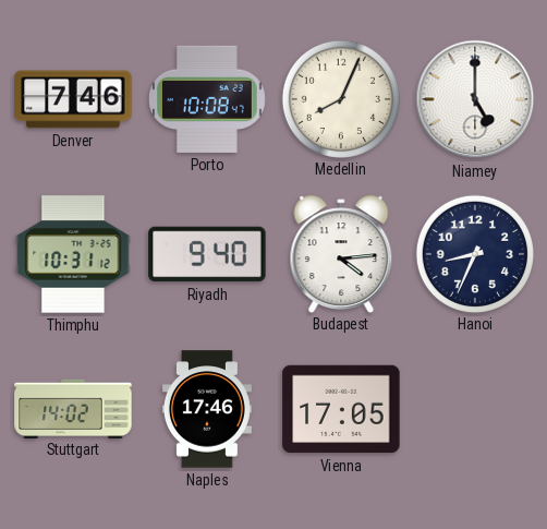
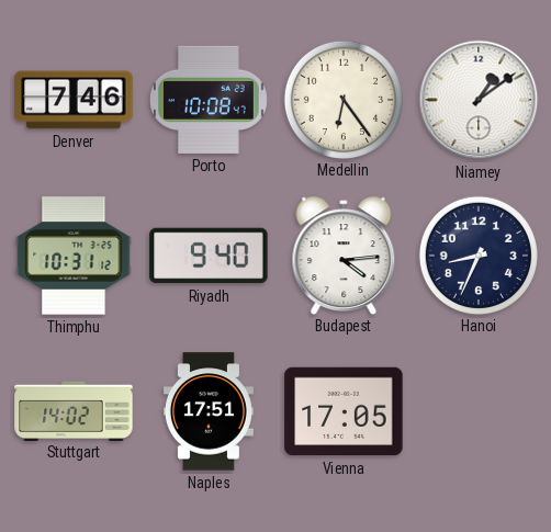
Medellin: 8:04 -> 6:24 (342, 99)
Niamey: 5:00 -> 1:09 (479, 100)
Naples: 17:46 -> 17:51 (209, 411)
